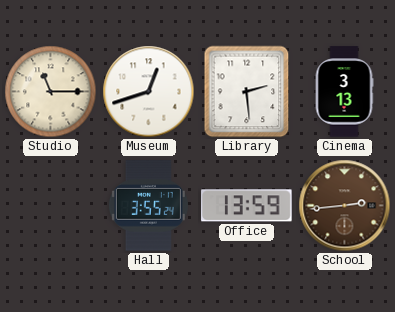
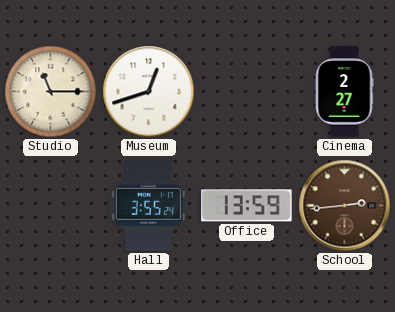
Library: 2:29 -> none (247, 92)
Cinema: 3:13 -> 2:27 (344, 92)
